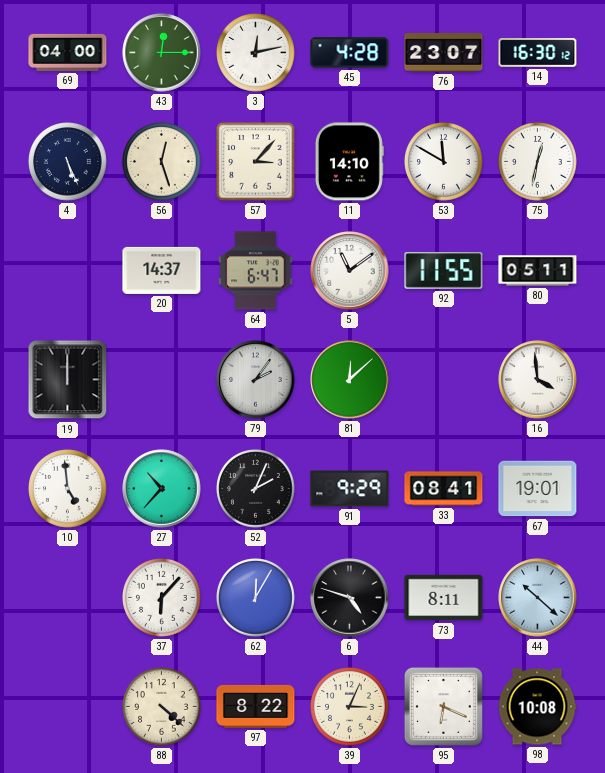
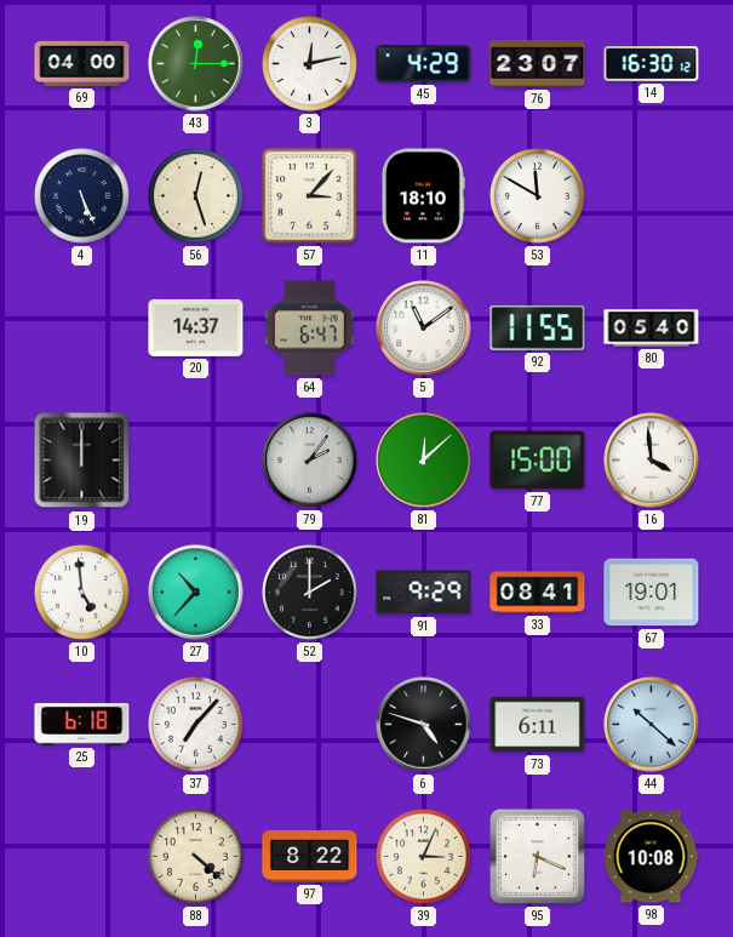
45: 4:28 -> 4:29 (424, 64)
11: 14:10 -> 18:10 (423, 196)
75: 12:32 -> none (538, 162)
80: 05:11 -> 05:40 (652, 328)
77: none -> 15:00 (538, 461)
52: 2:04 -> 2:00 (310, 593)
25: none -> 6:18 (82, 725)
37: 6:07 -> 7:07 (196, 725)
62: 12:05 -> none (256, 598)
73: 8:11 -> 6:11 (538, 725)
